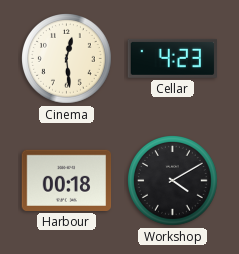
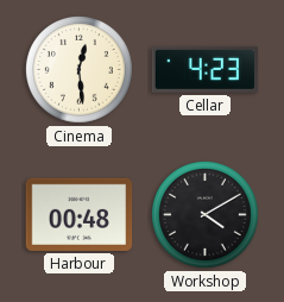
Harbour: 00:18 -> 00:48 (80, 214)
